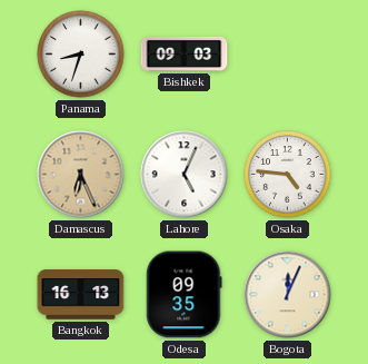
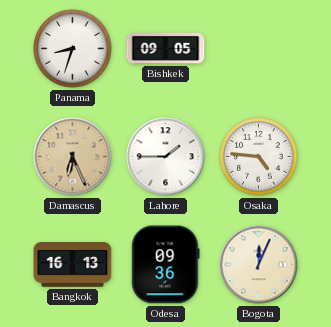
Bishkek: 09:03 -> 09:05 (166, 48)
Lahore: 5:04 -> 1:45 (166, 157)
Odesa: 09:35 -> 09:36 (166, 265)
